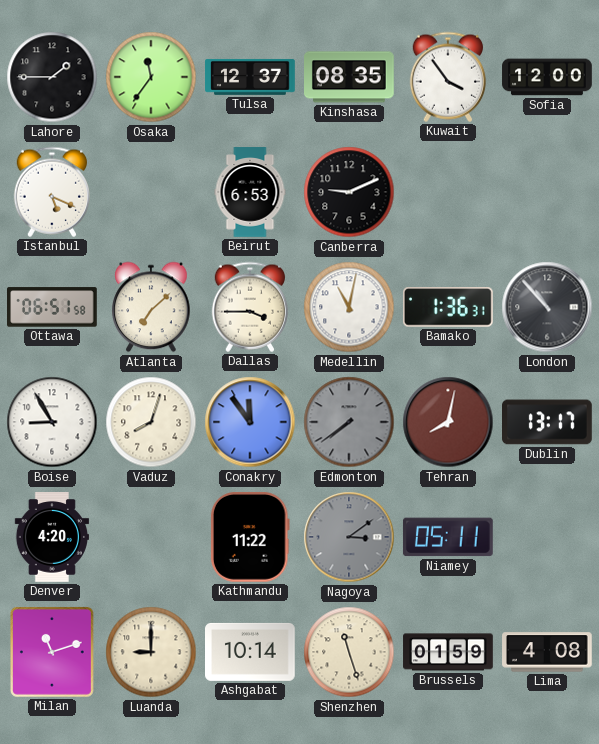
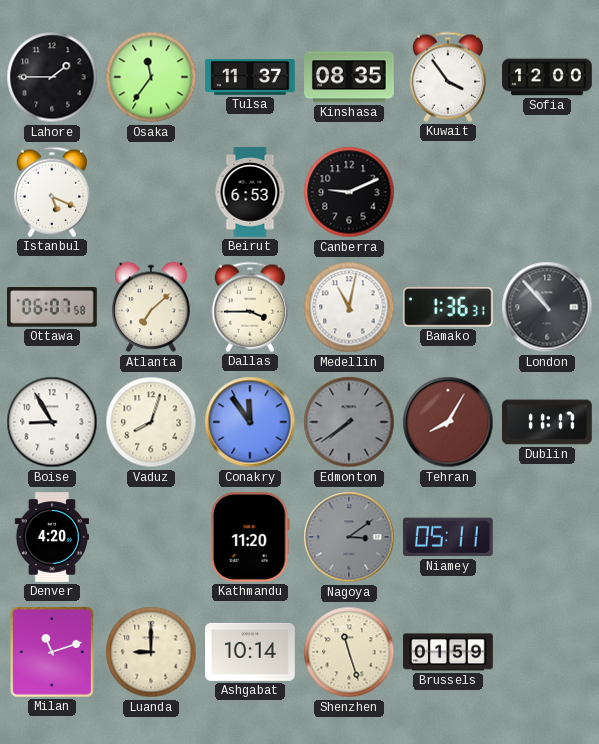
Tulsa: 12:37 -> 11:37 (250, 77)
Ottawa: 06:51 -> 06:07 (53, 307)
Tehran: 8:02 -> 8:05 (448, 422)
Dublin: 13:17 -> 11:17 (548, 422)
Kathmandu: 11:22 -> 11:20 (250, 537)
Lima: 4:08 -> none (547, 652)
